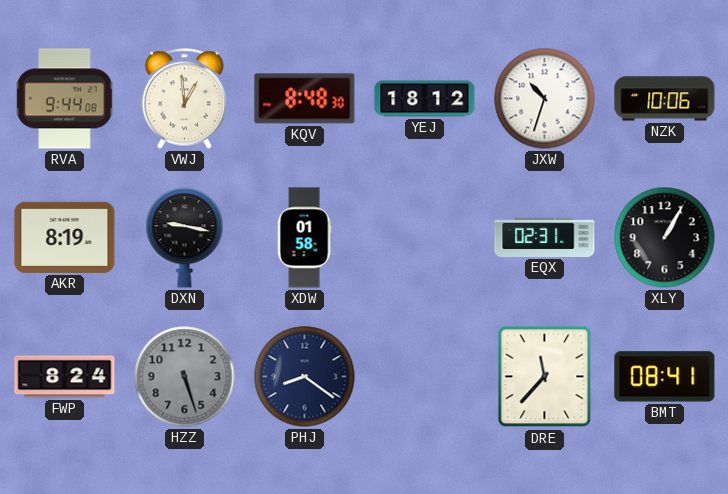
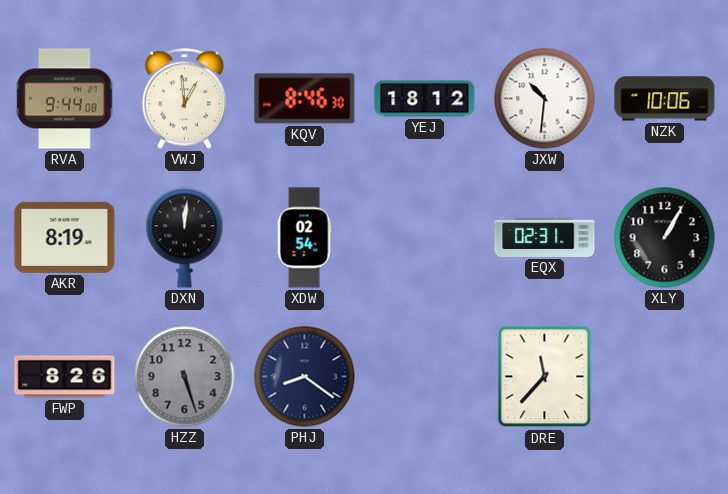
KQV: 8:48 -> 8:46 (305, 99)
JXW: 10:33 -> 10:31 (545, 99)
DXN: 9:17 -> 12:01 (185, 238)
XDW: 01:58 -> 02:54 (304, 238)
FWP: 8:24 -> 8:26 (65, 377)
BMT: 08:41 -> none (665, 377)
